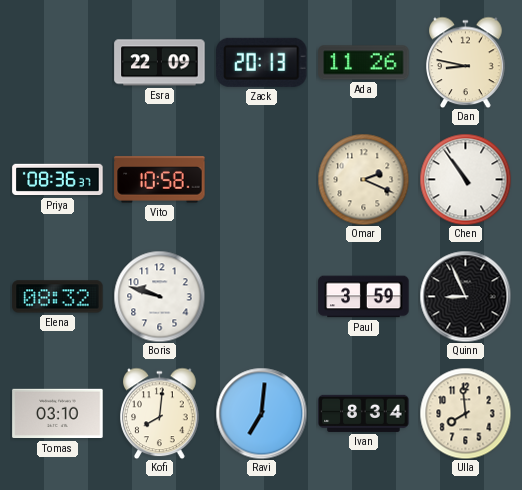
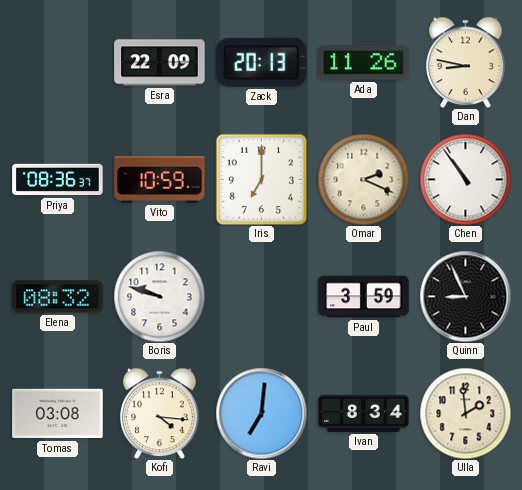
Vito: 10:58 -> 10:59 (160, 180)
Iris: none -> 7:00 (261, 179)
Tomas: 03:10 -> 03:08 (58, 414)
Kofi: 8:01 -> 4:16 (160, 413)
Ulla: 7:59 -> 1:59 (465, 413)
